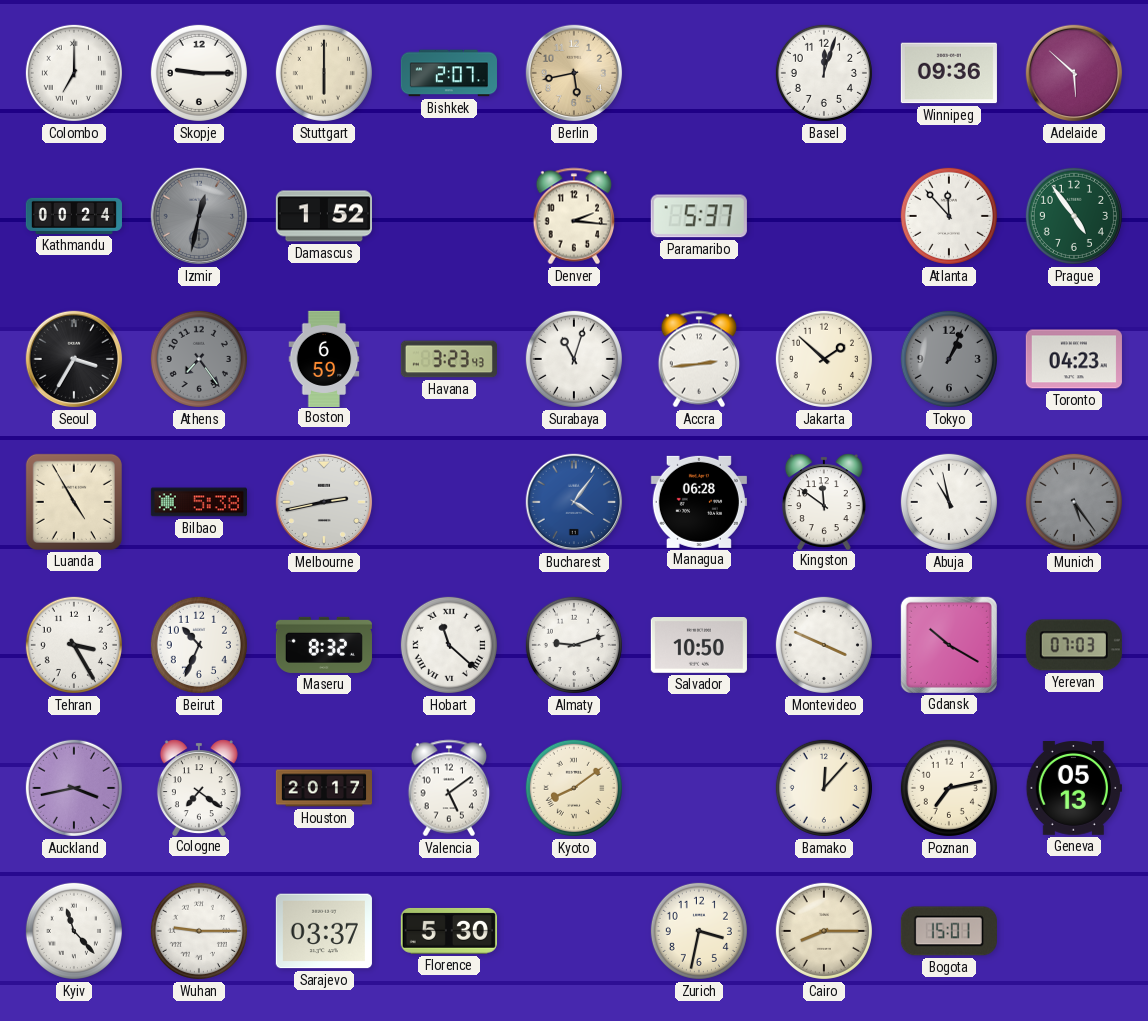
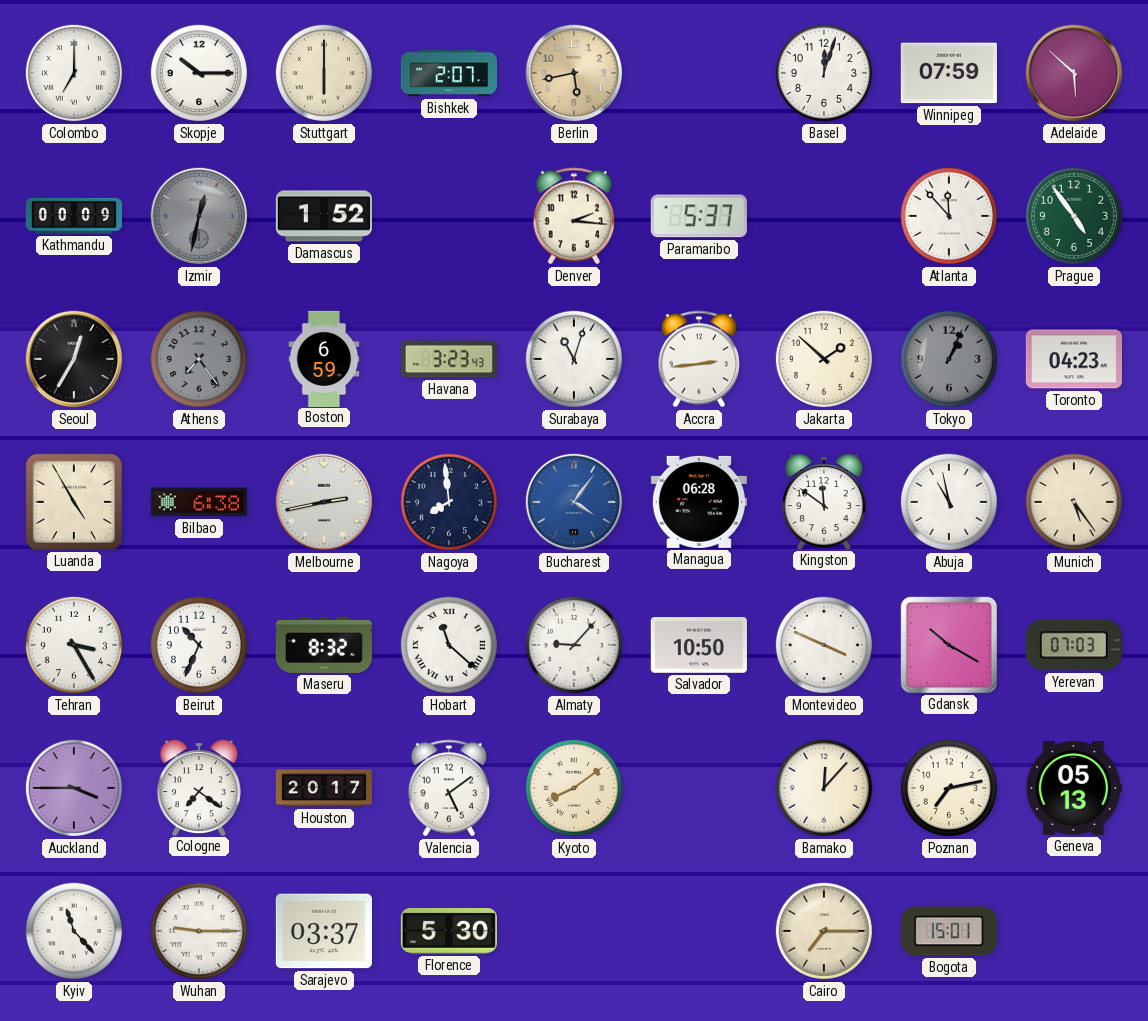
Skopje: 9:15 -> 10:15 (199, 73)
Winnipeg: 09:36 -> 07:59 (949, 73)
Kathmandu: 00:24 -> 00:09 (74, 216)
Seoul: 3:35 -> 12:35 (74, 359)
Bilbao: 5:38 -> 6:38 (199, 502)
Nagoya: none -> 7:59 (449, 502)
Munich dial: grey -> cream (1074, 502)
Almaty: 9:12 -> 9:07 (574, 645)
Auckland: 3:43 -> 3:45 (74, 788)
Zurich: 3:32 -> none (699, 931)
Cairo: 8:15 -> 7:15 (824, 931)
